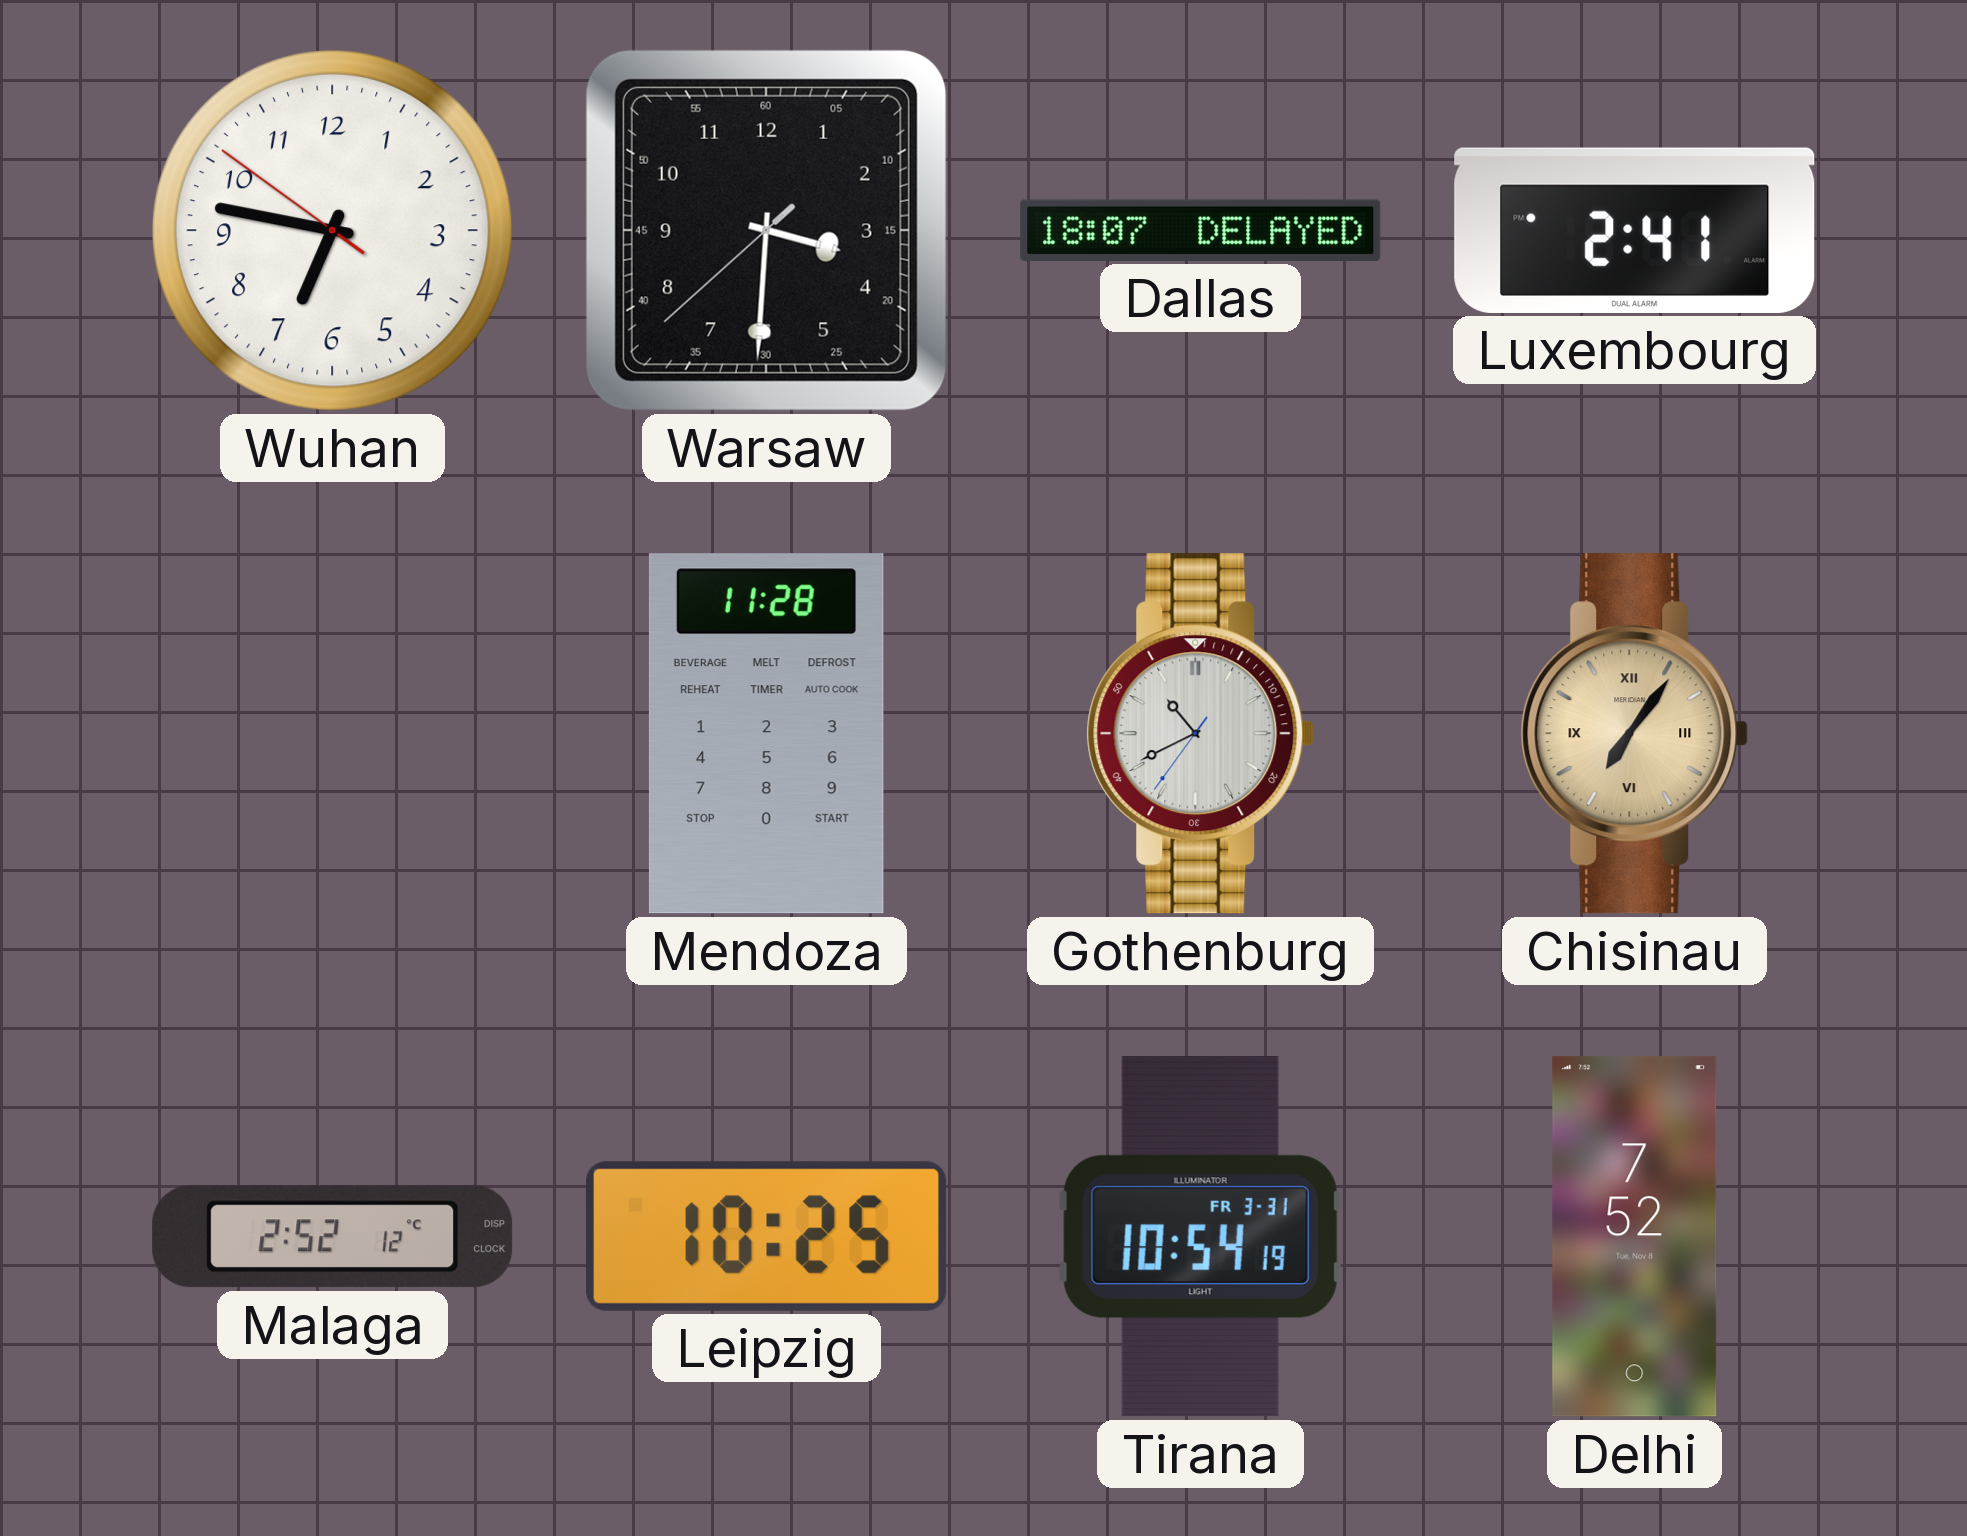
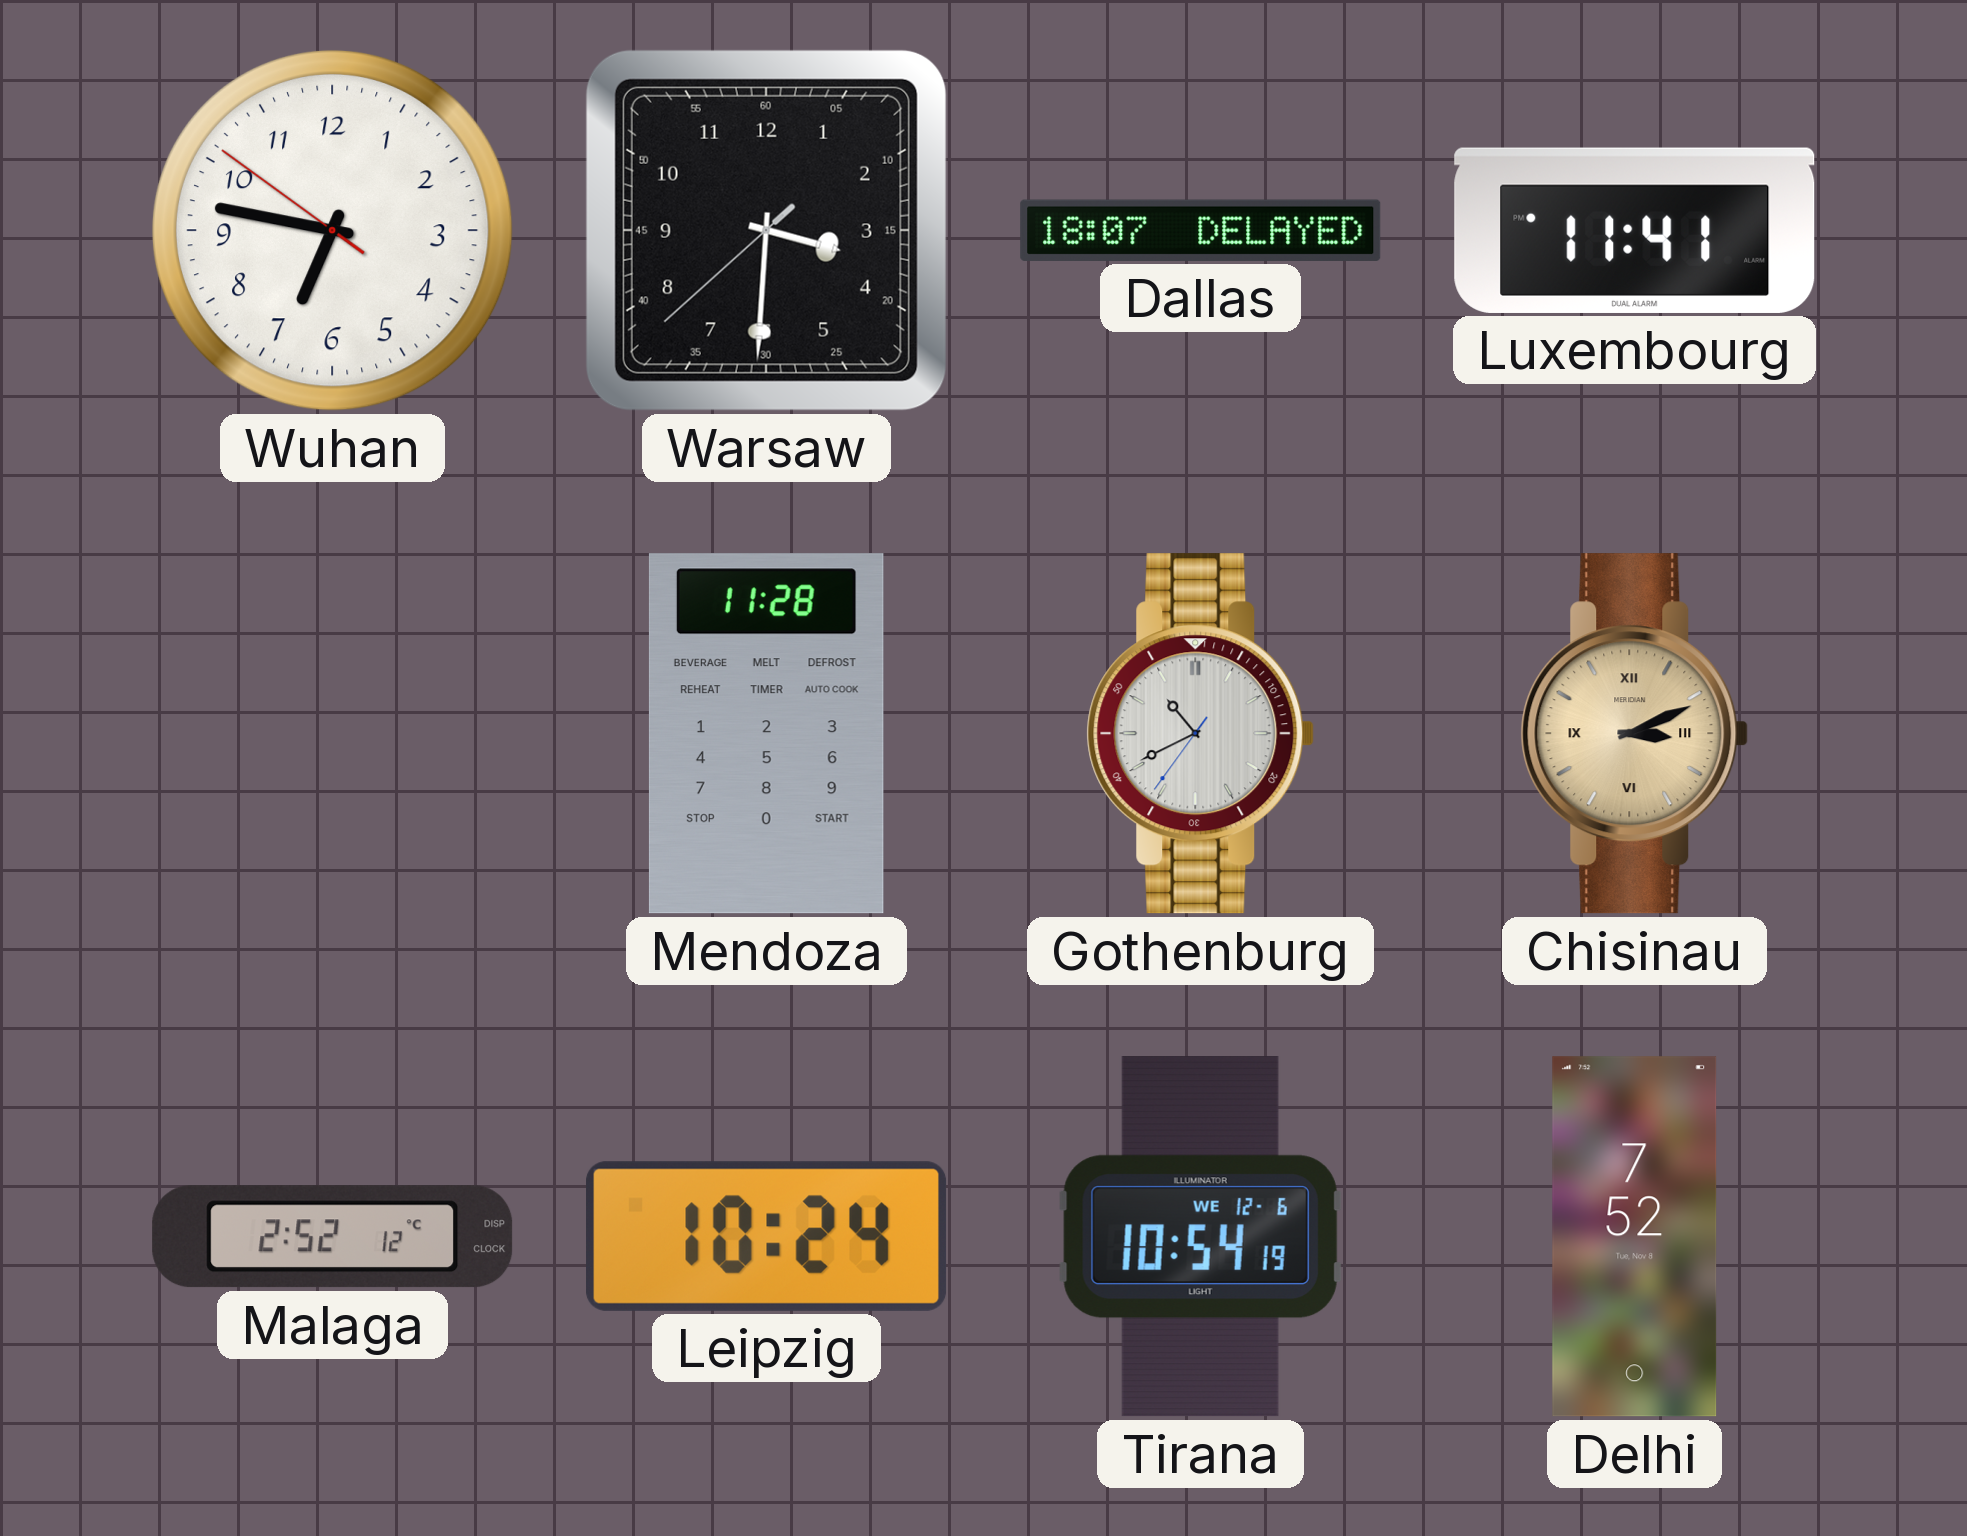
Luxembourg: 2:41 -> 11:41 (1635, 230)
Chisinau: 7:06 -> 3:11 (1635, 734)
Leipzig: 10:25 -> 10:24 (767, 1236)
Tirana date: FR 3-31 -> WE 12-6 (1200, 1237)
